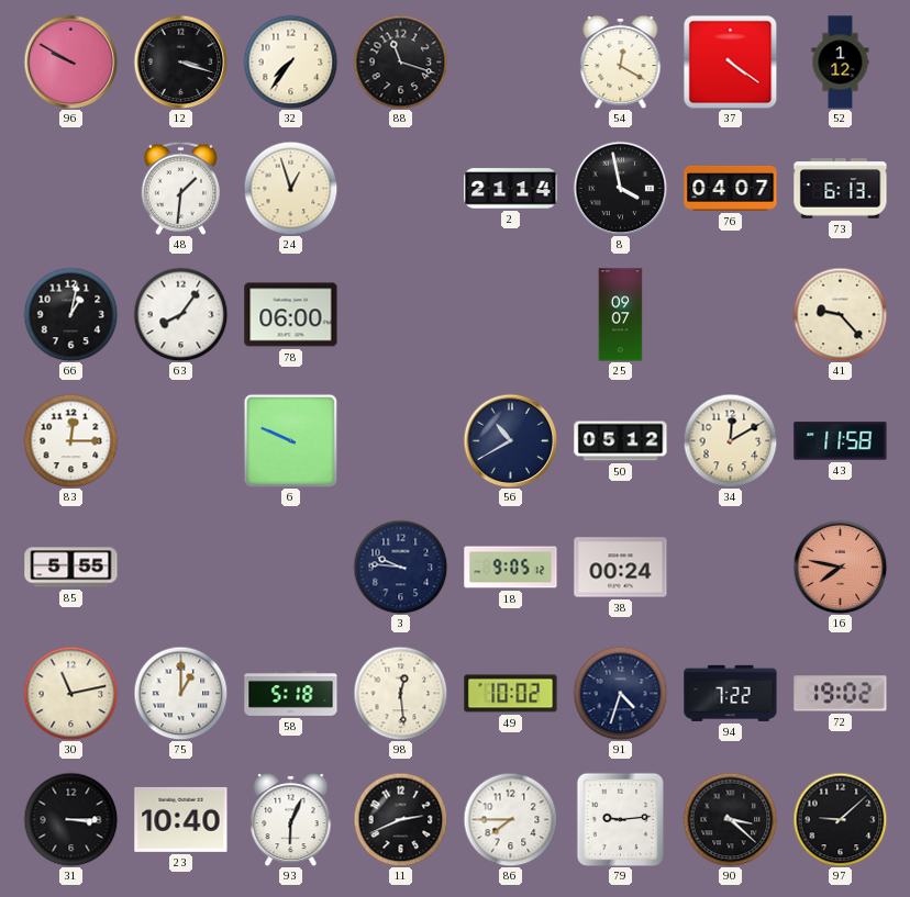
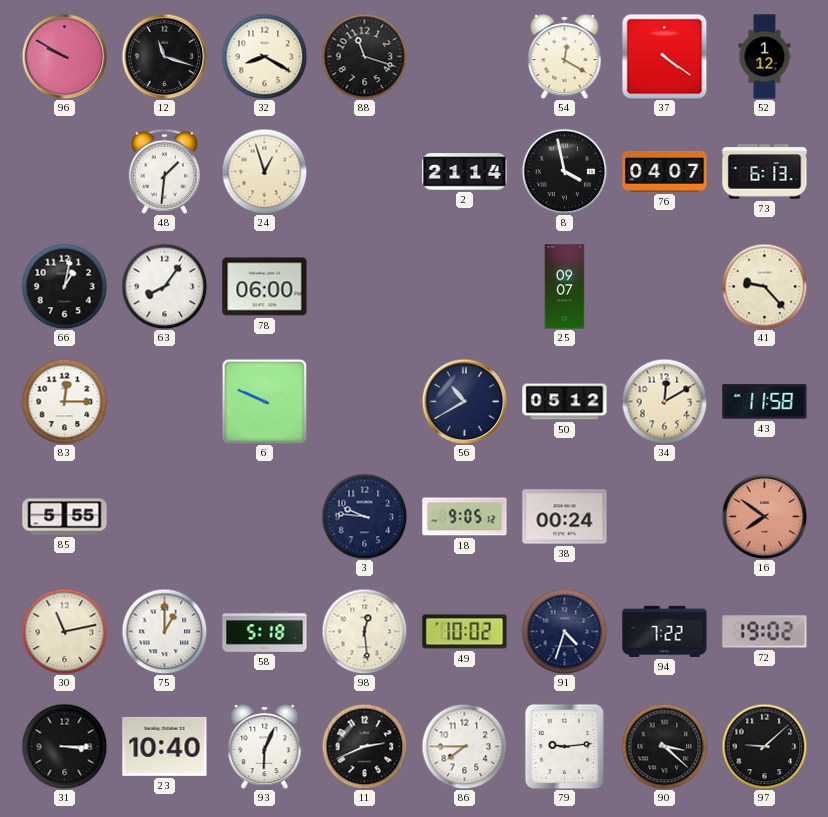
12: 3:18 -> 11:18 (164, 56)
32: 7:36 -> 8:20 (264, 56)
16: 7:47 -> 7:51 (764, 516)
